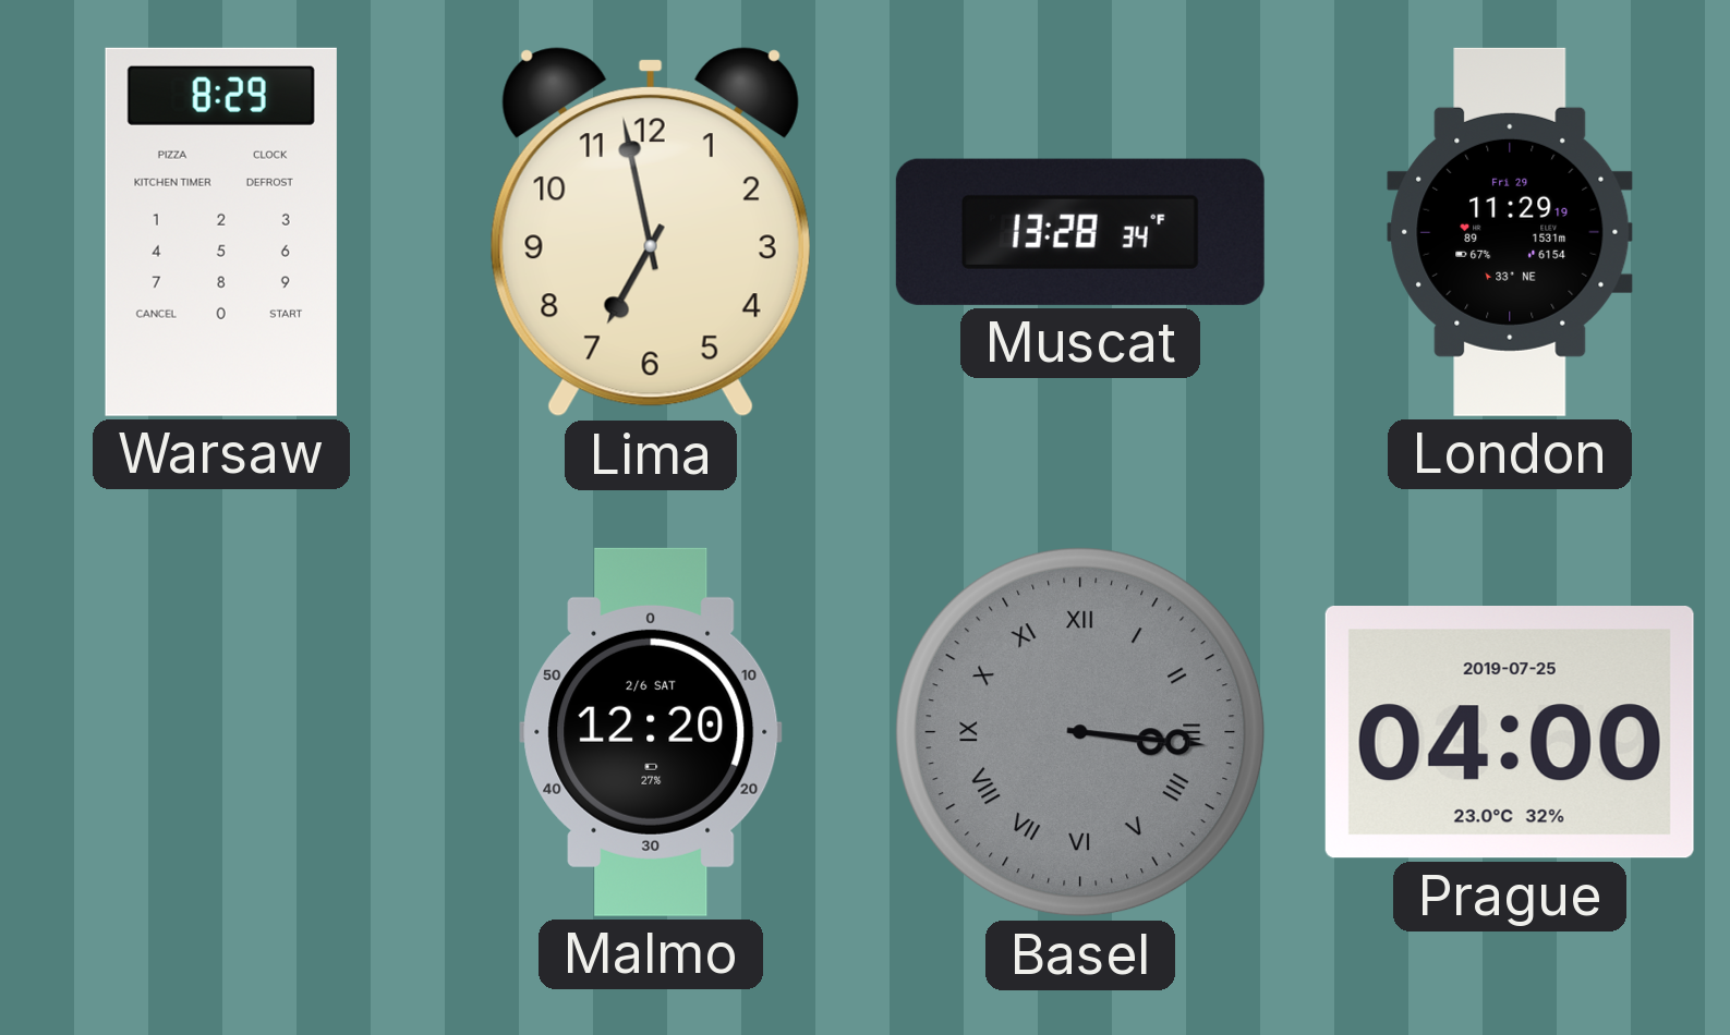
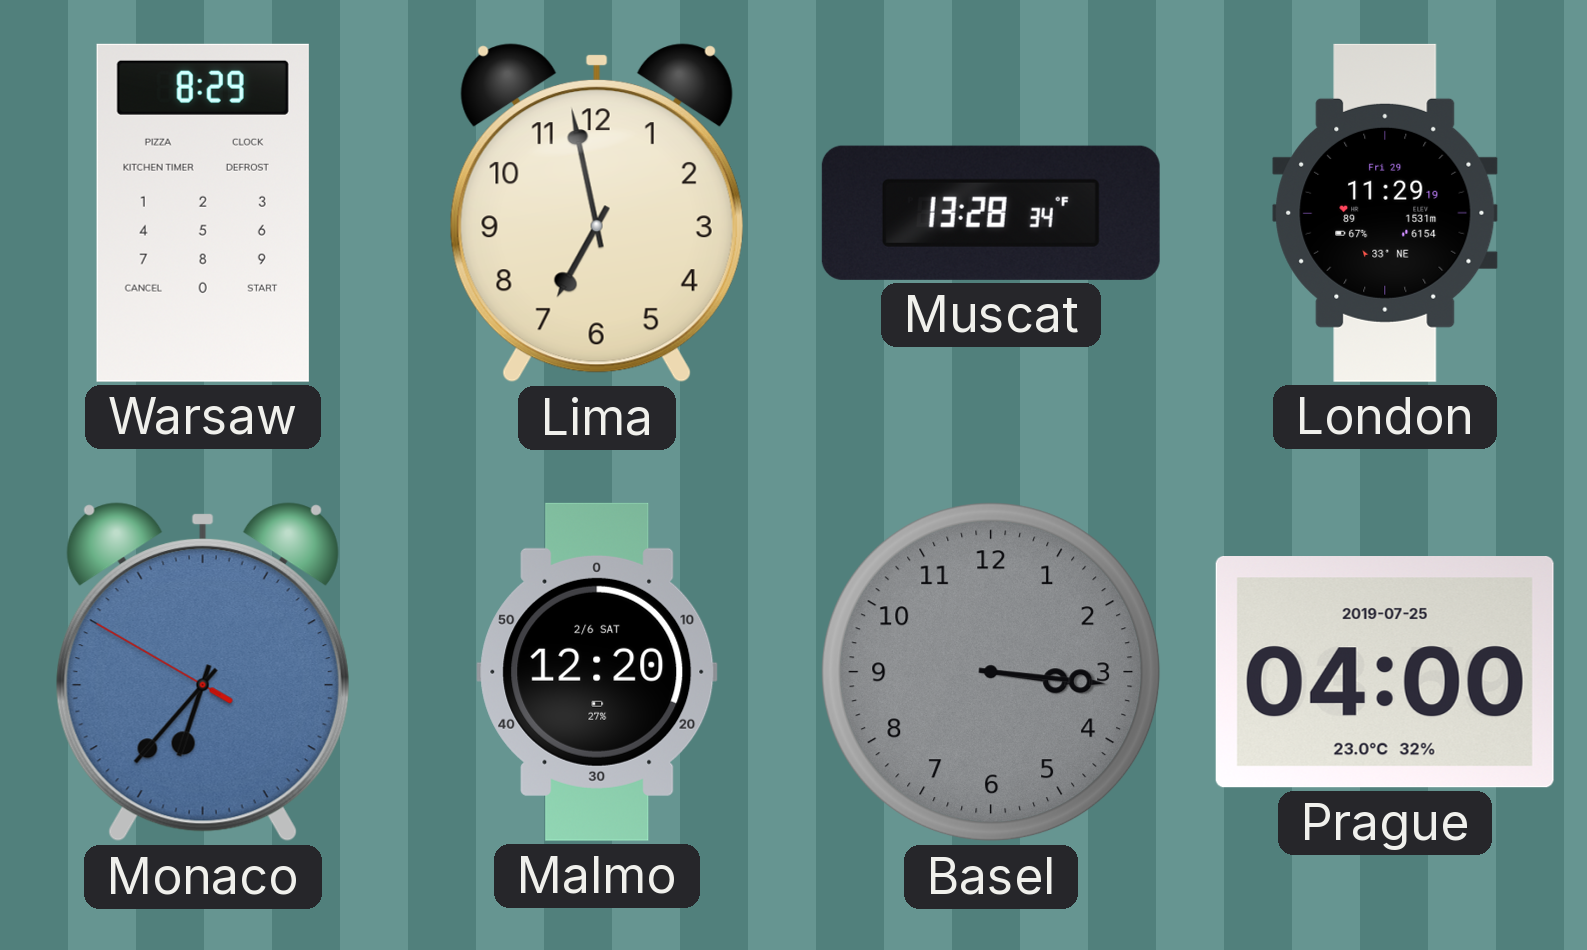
Monaco: none -> 6:36 (203, 672)
Basel numerals: Roman -> Arabic (991, 672)
